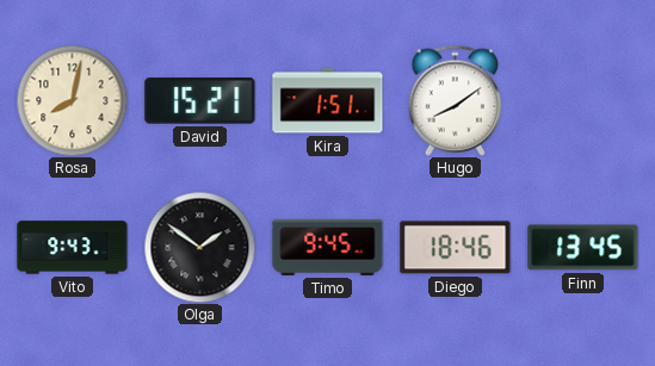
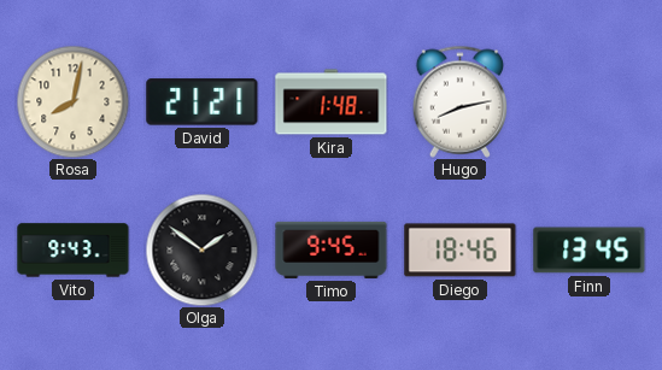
David: 15:21 -> 21:21 (203, 102)
Kira: 1:51 -> 1:48 (332, 102)
Hugo: 8:09 -> 8:13 (461, 101)
